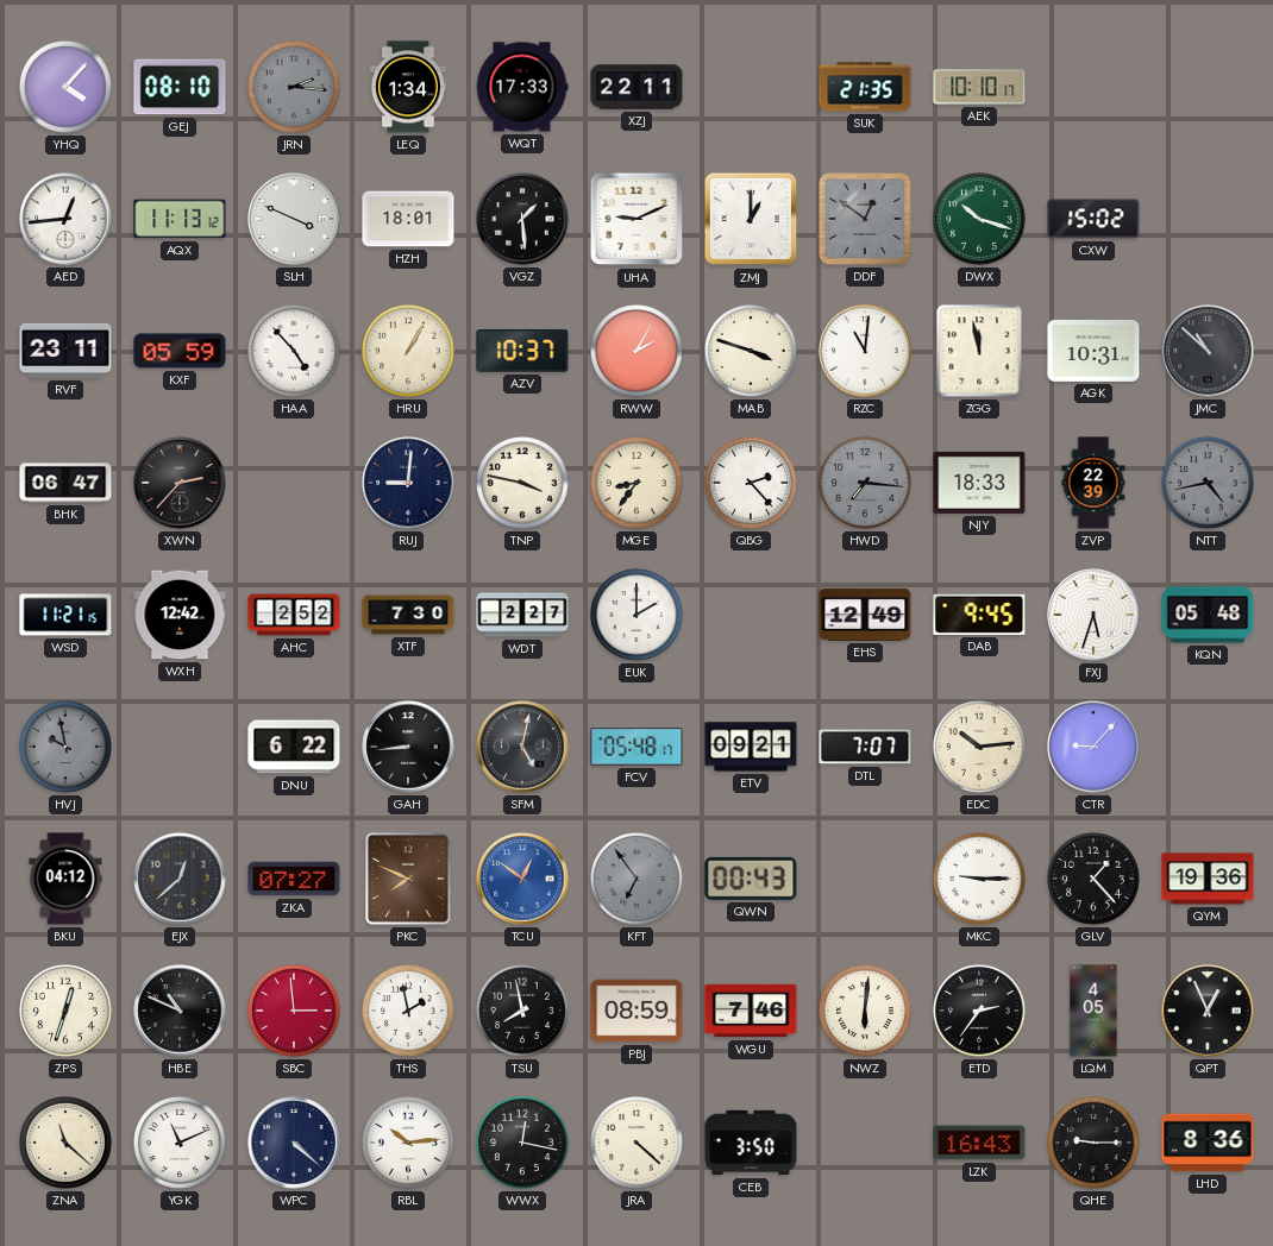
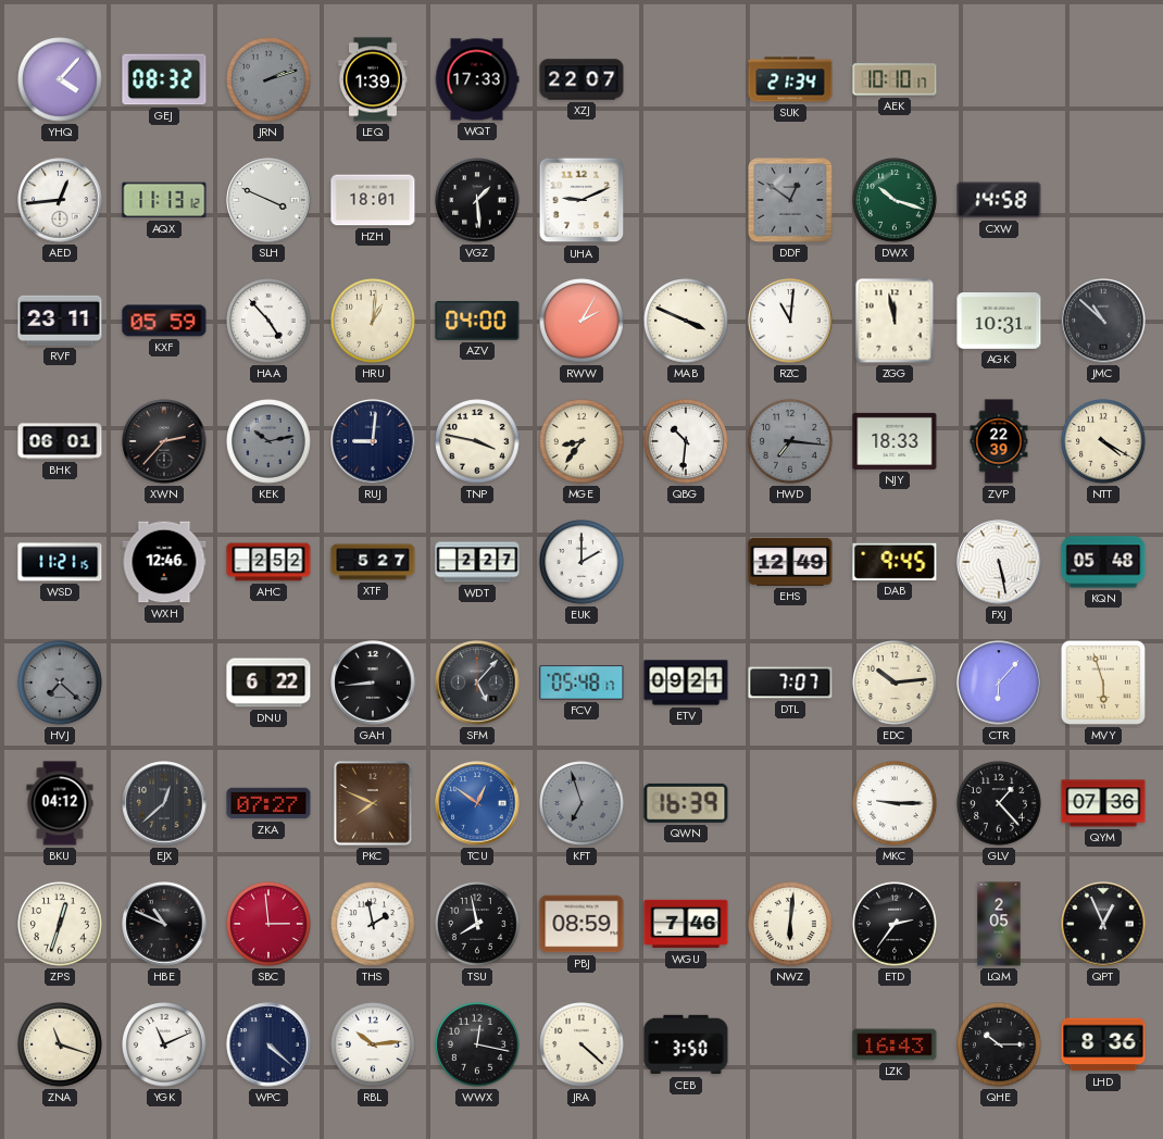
GEJ: 08:10 -> 08:32 (164, 79)
JRN: 2:16 -> 2:12 (270, 80)
LEQ: 1:34 -> 1:39 (373, 79)
XZJ: 22:11 -> 22:07 (581, 79)
SUK: 21:35 -> 21:34 (790, 79)
ZMJ: 1:00 -> none (751, 219)
CXW: 15:02 -> 14:58 (999, 200)
HRU: 1:05 -> 1:01 (374, 322)
AZV: 10:37 -> 04:00 (477, 321)
MAB: 3:48 -> 3:49 (687, 322)
BHK: 06:47 -> 06:01 (60, 441)
KEK: none -> 10:13 (270, 442)
QBG: 2:23 -> 10:31 (687, 442)
NTT: 4:43 -> 4:20 (1104, 442)
NTT dial: grey -> cream (1104, 442)
WXH: 12:42 -> 12:46 (164, 562)
XTF: 7:30 -> 5:27 (373, 562)
FXJ: 5:33 -> 5:28 (999, 562)
HVJ: 9:58 -> 7:22 (61, 684)
SFM: 5:02 -> 5:07 (477, 683)
CTR: 9:07 -> 6:07 (999, 683)
MVY: none -> 5:57 (1103, 683)
KFT: 6:54 -> 6:57 (583, 804)
QWN: 00:43 -> 16:39 (686, 803)
QYM: 19:36 -> 07:36 (1103, 803)
LQM: 4:05 -> 2:05 (999, 924)
ZNA: 11:22 -> 11:18 (61, 1046)
QHE: 9:15 -> 10:15 (1000, 1046)
